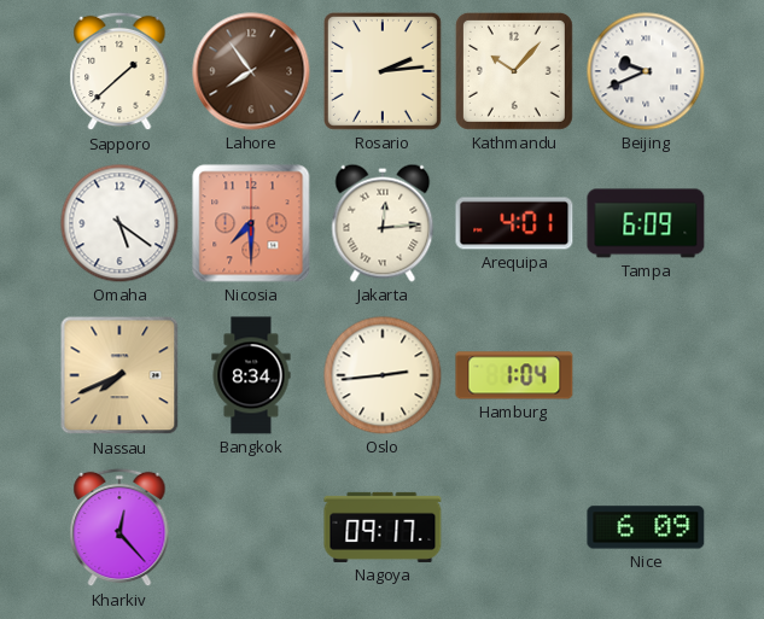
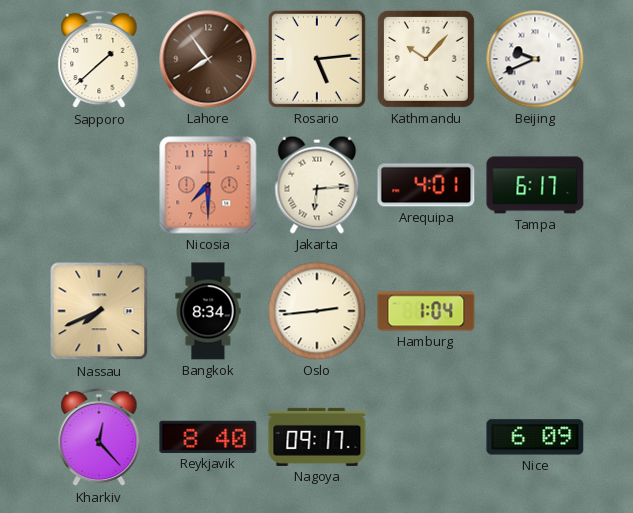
Rosario: 2:14 -> 5:14 (317, 59)
Omaha: 5:21 -> none (119, 223)
Jakarta: 12:14 -> 6:14 (317, 185)
Tampa: 6:09 -> 6:17 (535, 185)
Reykjavik: none -> 8:40 (208, 437)
